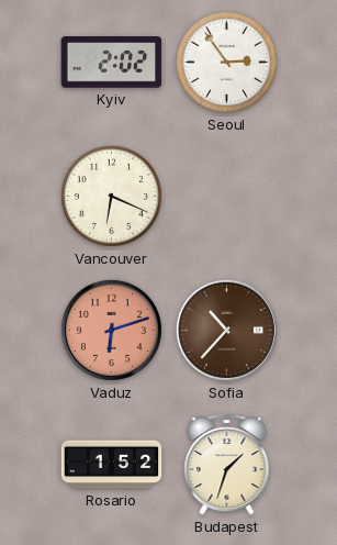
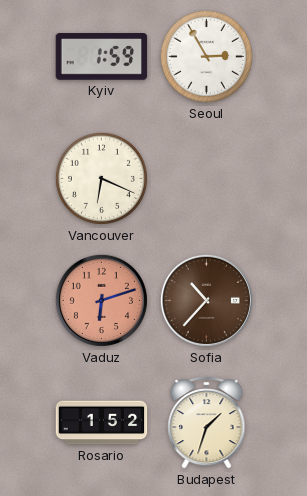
Kyiv: 2:02 -> 1:59 (102, 57)
Seoul: 2:54 -> 2:55 (206, 56)
